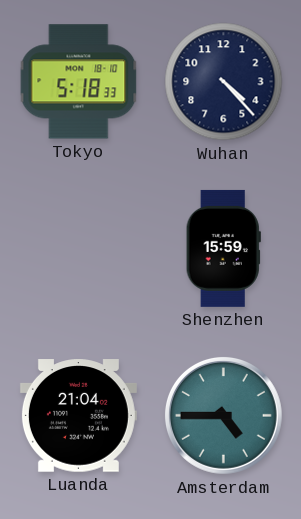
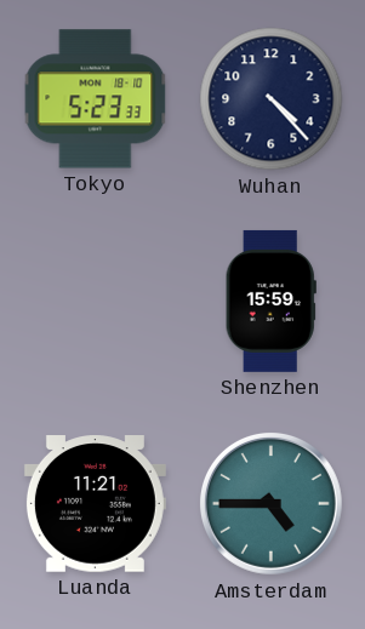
Tokyo: 5:18 -> 5:23 (96, 99)
Luanda: 21:04 -> 11:21 (95, 504)
